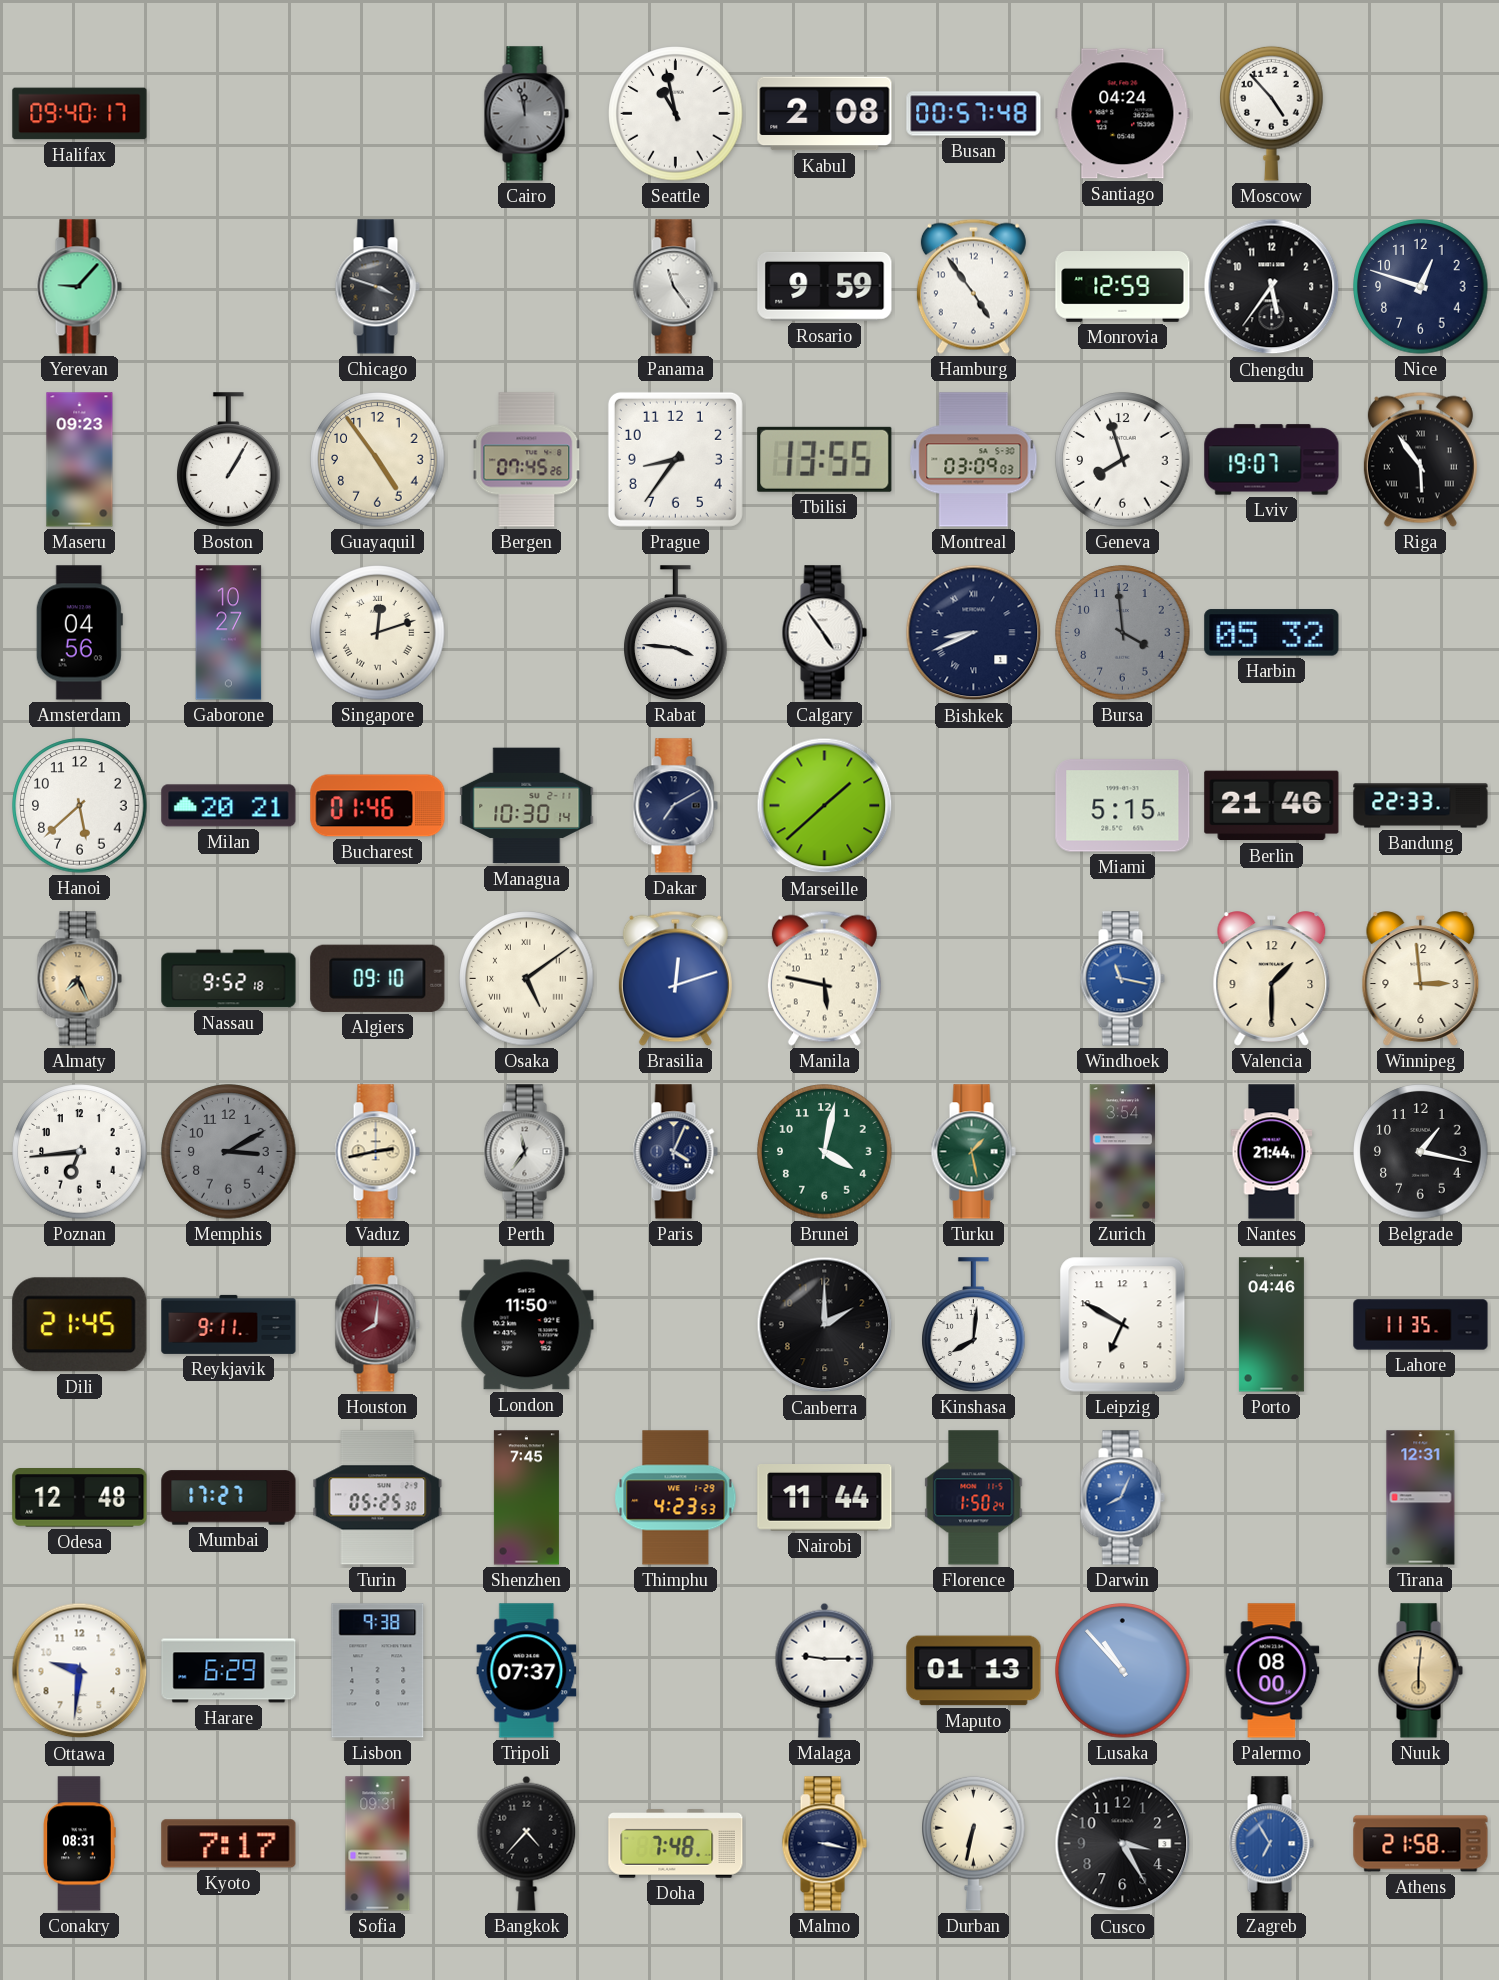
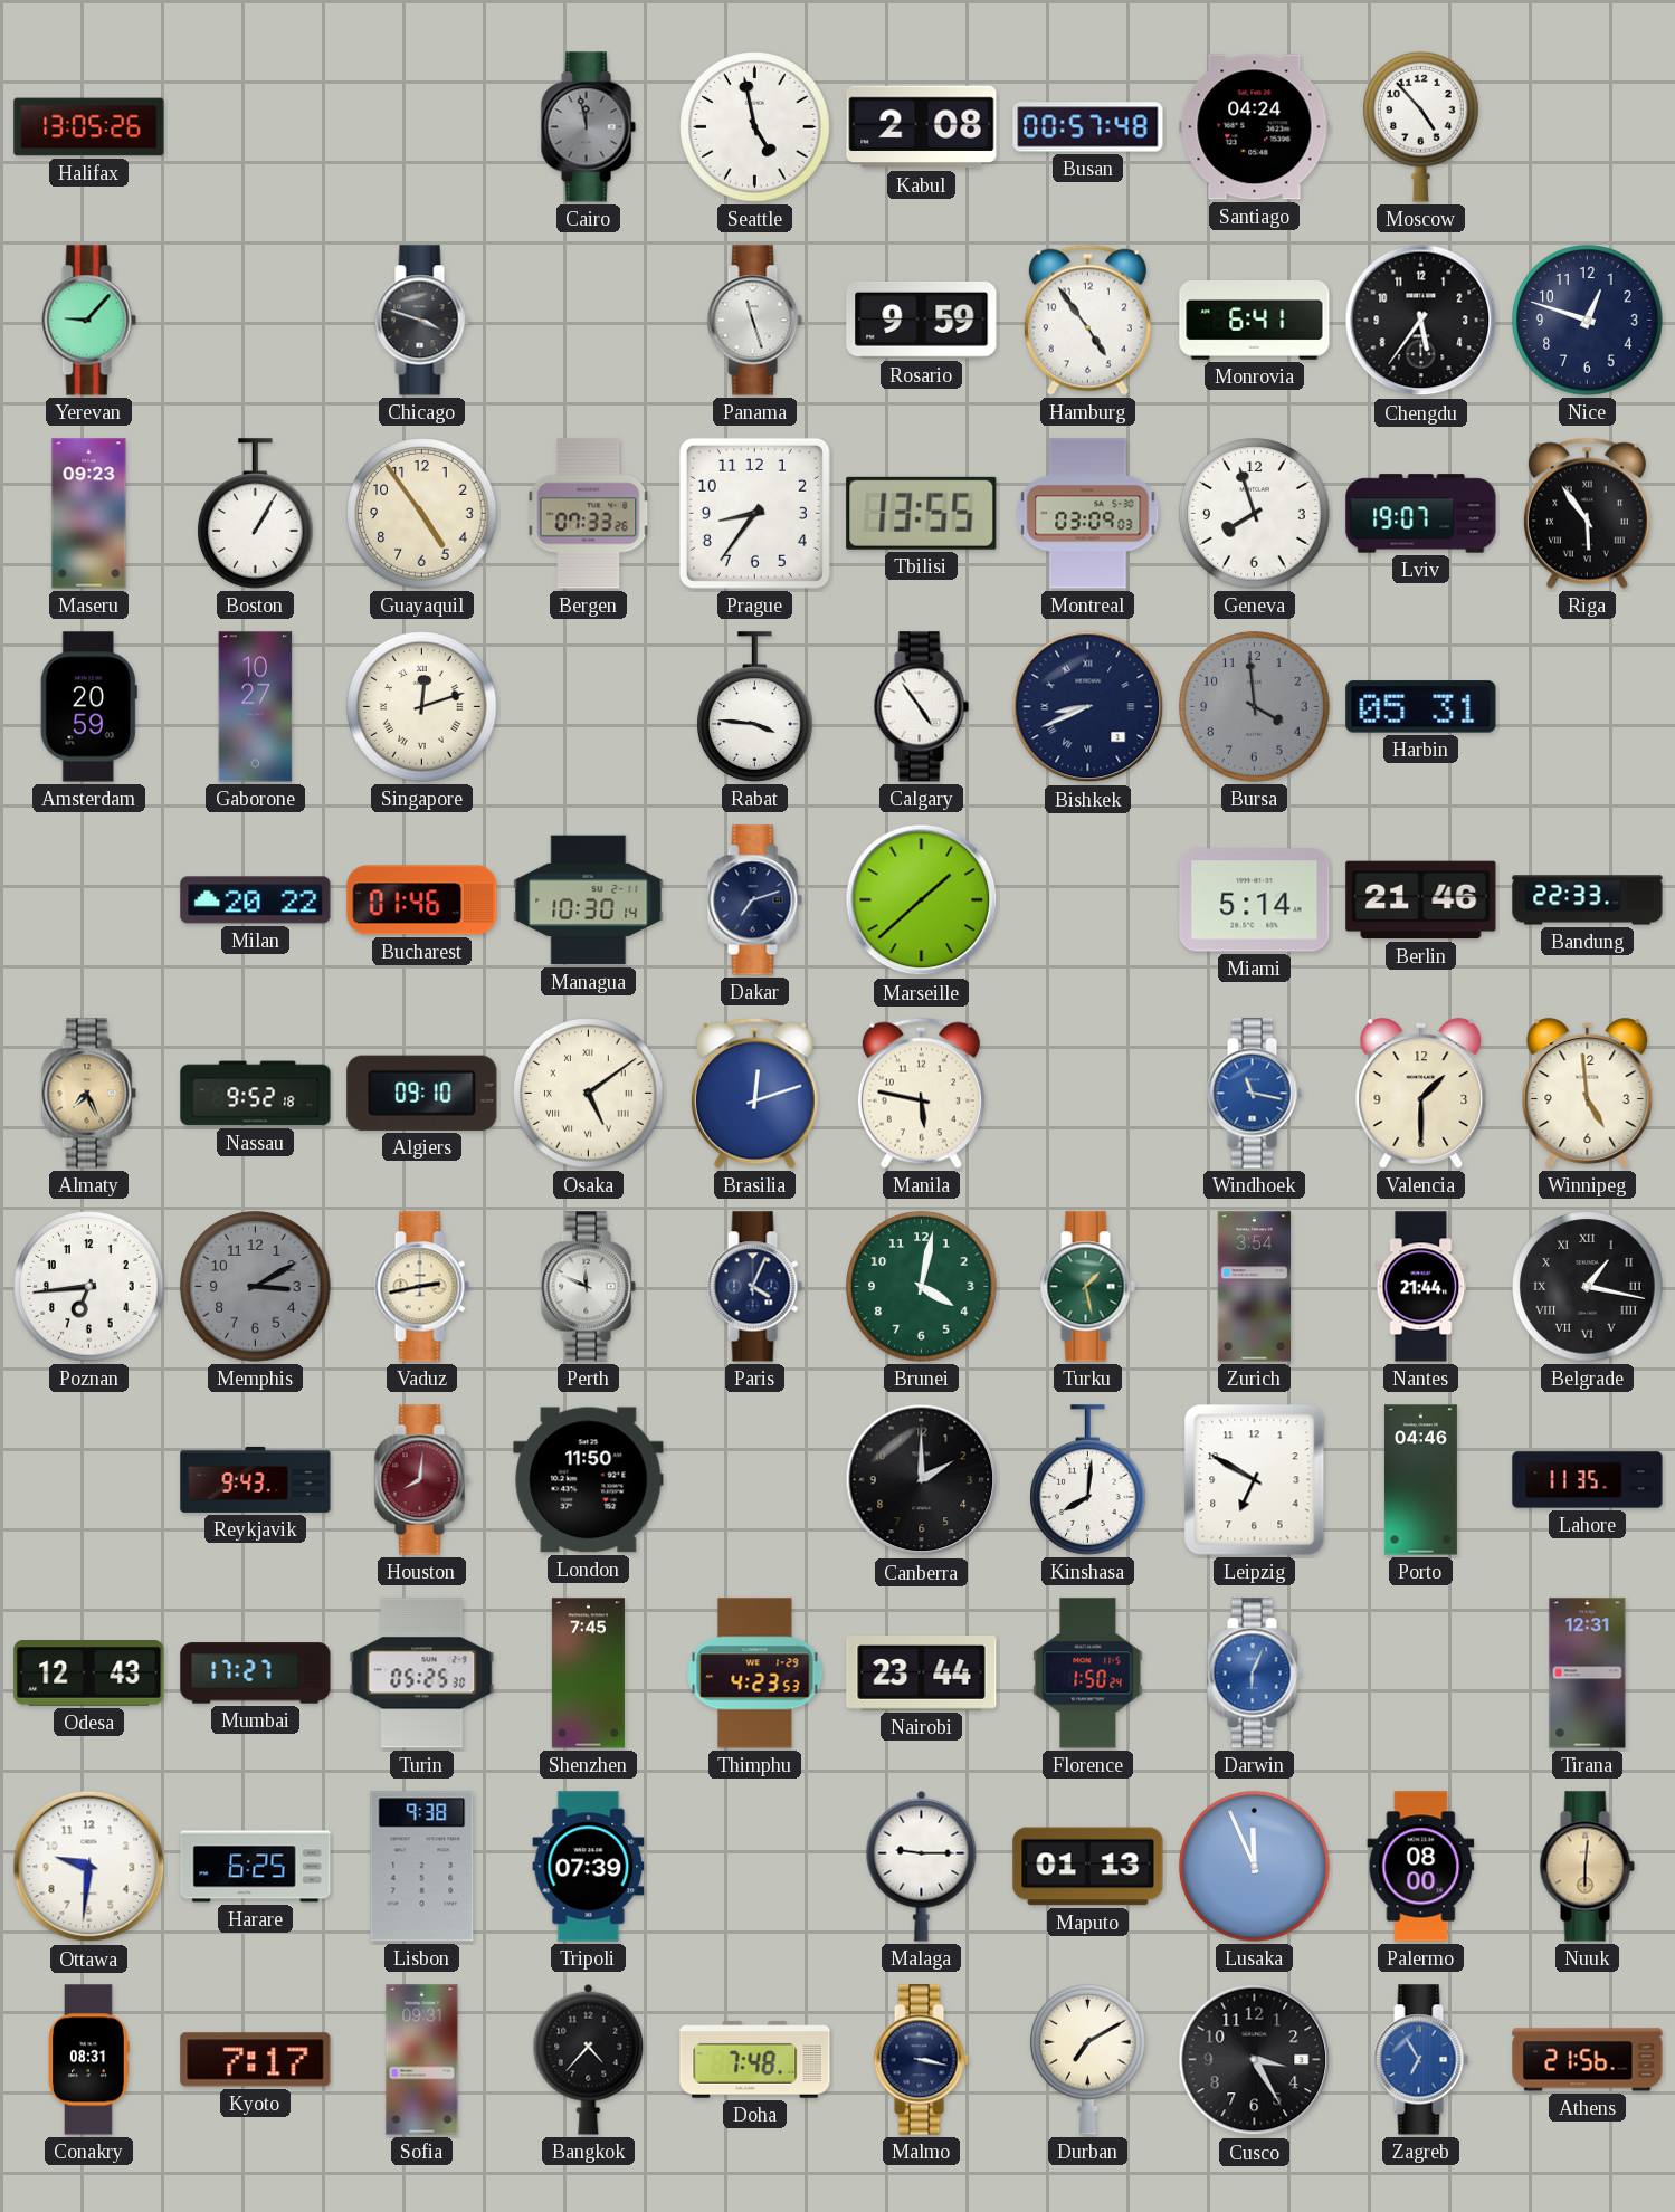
Halifax: 09:40 -> 13:05 (89, 127)
Seattle: 10:58 -> 4:58 (755, 127)
Panama: 11:24 -> 11:27 (754, 321)
Monrovia: 12:59 -> 6:41 (1255, 321)
Bergen: 07:45 -> 07:33 (589, 514)
Amsterdam: 04:56 -> 20:59 (88, 707)
Harbin: 05:32 -> 05:31 (1421, 707)
Hanoi: 5:38 -> none (80, 806)
Milan: 20:21 -> 20:22 (256, 900)
Dakar: 7:10 -> 7:12 (754, 900)
Miami: 5:15 -> 5:14 (1255, 900)
Winnipeg: 2:59 -> 4:59 (1588, 1094)
Perth: 11:36 -> 11:49 (588, 1287)
Belgrade numerals: Arabic -> Roman (1588, 1287)
Dili: 21:45 -> none (80, 1325)
Reykjavik: 9:11 -> 9:43 (256, 1479)
Odesa: 12:48 -> 12:43 (89, 1674)
Nairobi: 11:44 -> 23:44 (922, 1674)
Darwin: 8:04 -> 6:04 (1254, 1674)
Harare: 6:29 -> 6:25 (256, 1867)
Tripoli: 07:37 -> 07:39 (589, 1867)
Lusaka: 10:53 -> 11:56 (1255, 1867)
Durban: 6:32 -> 7:10 (1088, 2059)
Athens: 21:58 -> 21:56 (1588, 2060)
